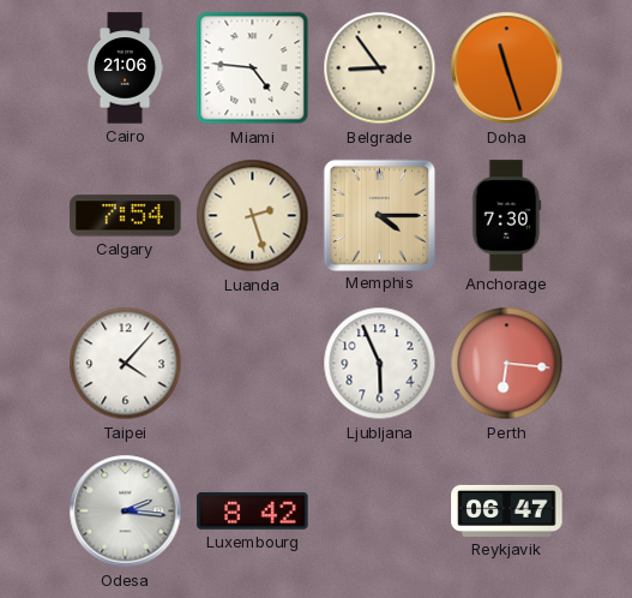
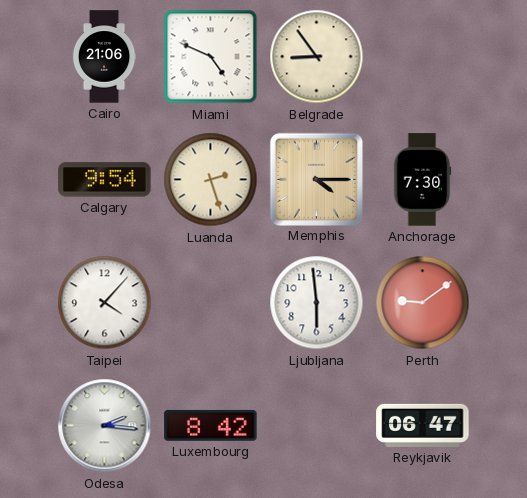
Miami: 4:46 -> 4:49 (211, 57)
Doha: 11:27 -> none (507, 68)
Calgary: 7:54 -> 9:54 (105, 180)
Ljubljana: 5:56 -> 5:59 (317, 303)
Perth: 6:16 -> 9:09 (423, 303)
